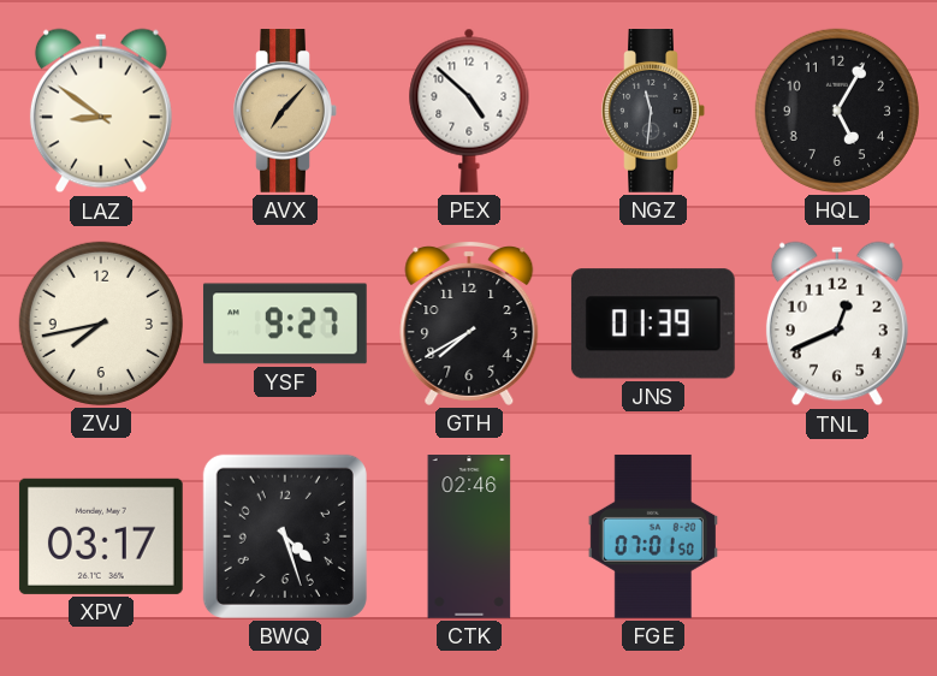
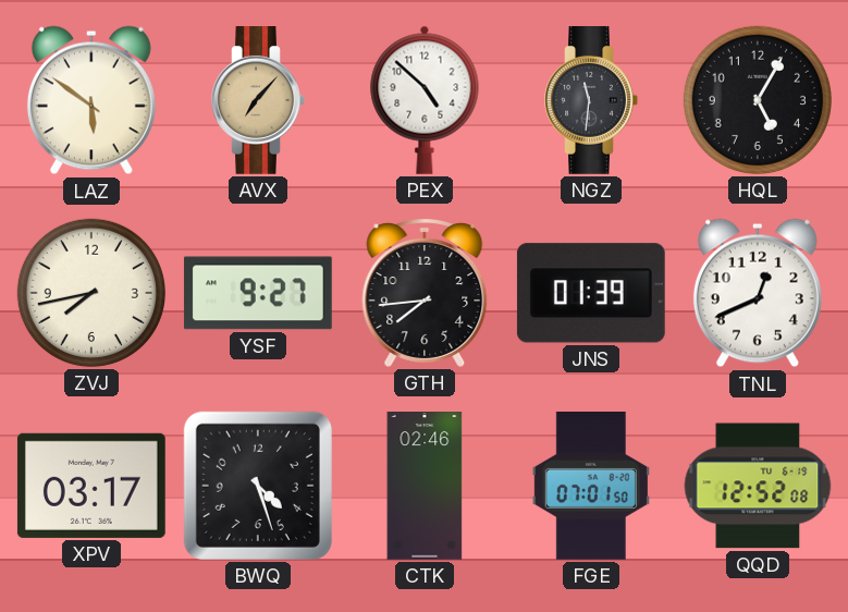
LAZ: 8:51 -> 5:51 (91, 100)
GTH: 7:40 -> 7:44 (425, 293)
QQD: none -> 12:52 (758, 486)
